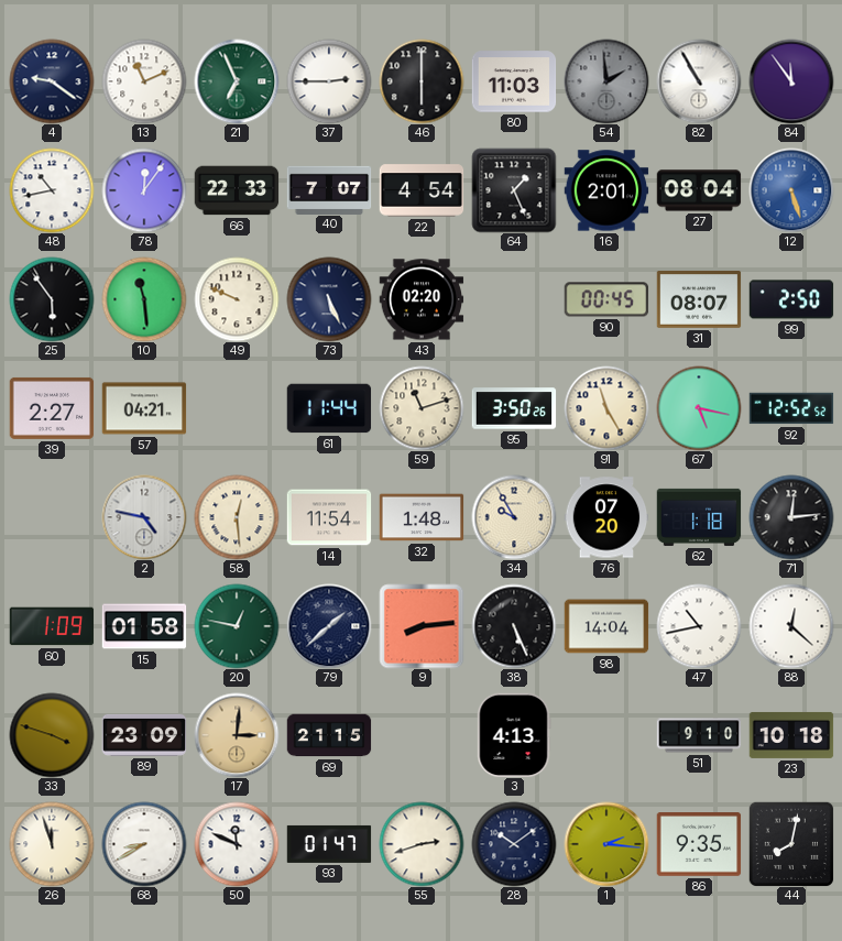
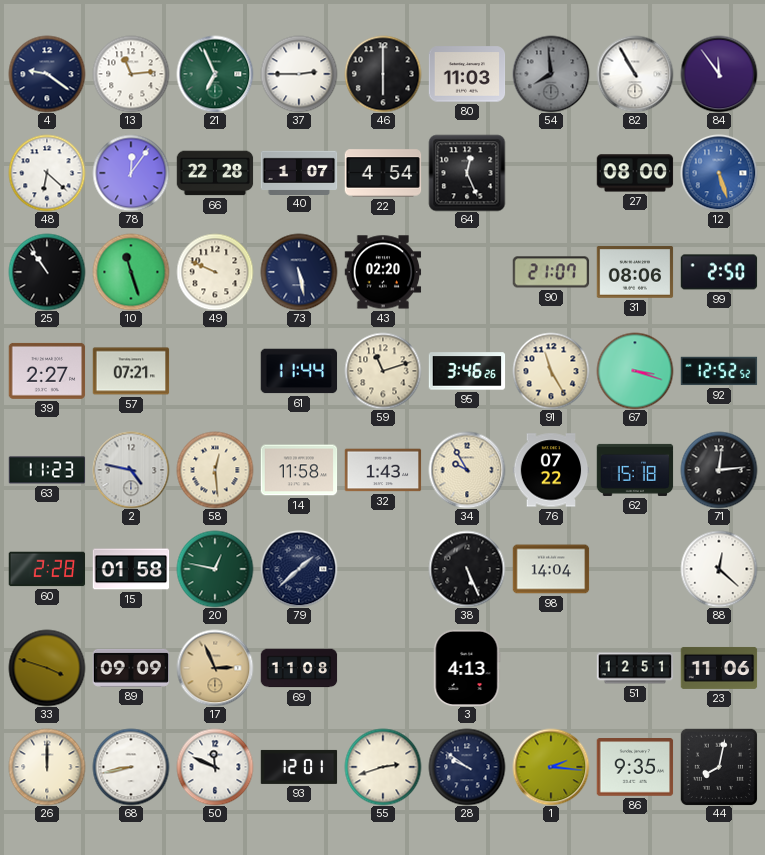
13: 11:11 -> 11:14 (131, 74)
54: 1:59 -> 7:59 (551, 74)
48: 10:43 -> 6:22 (47, 173)
66: 22:33 -> 22:28 (215, 173)
40: 7:07 -> 1:07 (299, 172)
64: 1:26 -> 12:26 (467, 173)
16: 2:01 -> none (606, 190)
27: 08:04 -> 08:00 (635, 173)
25: 5:54 -> 10:54 (47, 272)
10: 11:29 -> 11:27 (131, 272)
73: 5:26 -> 5:28 (299, 272)
90: 00:45 -> 21:07 (551, 272)
31: 08:07 -> 08:06 (635, 273)
57: 04:21 -> 07:21 (131, 371)
95: 3:50 -> 3:46 (467, 371)
67: 5:17 -> 3:18 (635, 371)
63: none -> 11:23 (47, 470)
14: 11:54 -> 11:58 (299, 470)
32: 1:48 -> 1:43 (383, 470)
76: 07:20 -> 07:22 (551, 470)
62: 1:18 -> 15:18 (635, 470)
60: 1:09 -> 2:28 (47, 569)
9: 8:14 -> none (422, 626)
47: 10:43 -> none (699, 626)
89: 23:09 -> 09:09 (131, 668)
17: 3:01 -> 2:56 (215, 668)
69: 21:15 -> 11:08 (299, 668)
51: 9:10 -> 12:51 (635, 668)
23: 10:18 -> 11:06 (719, 668)
26: 11:57 -> 12:00 (47, 767)
68: 8:40 -> 8:43 (131, 767)
93: 01:47 -> 12:01 (299, 767)
28: 10:09 -> 9:51 (467, 767)
